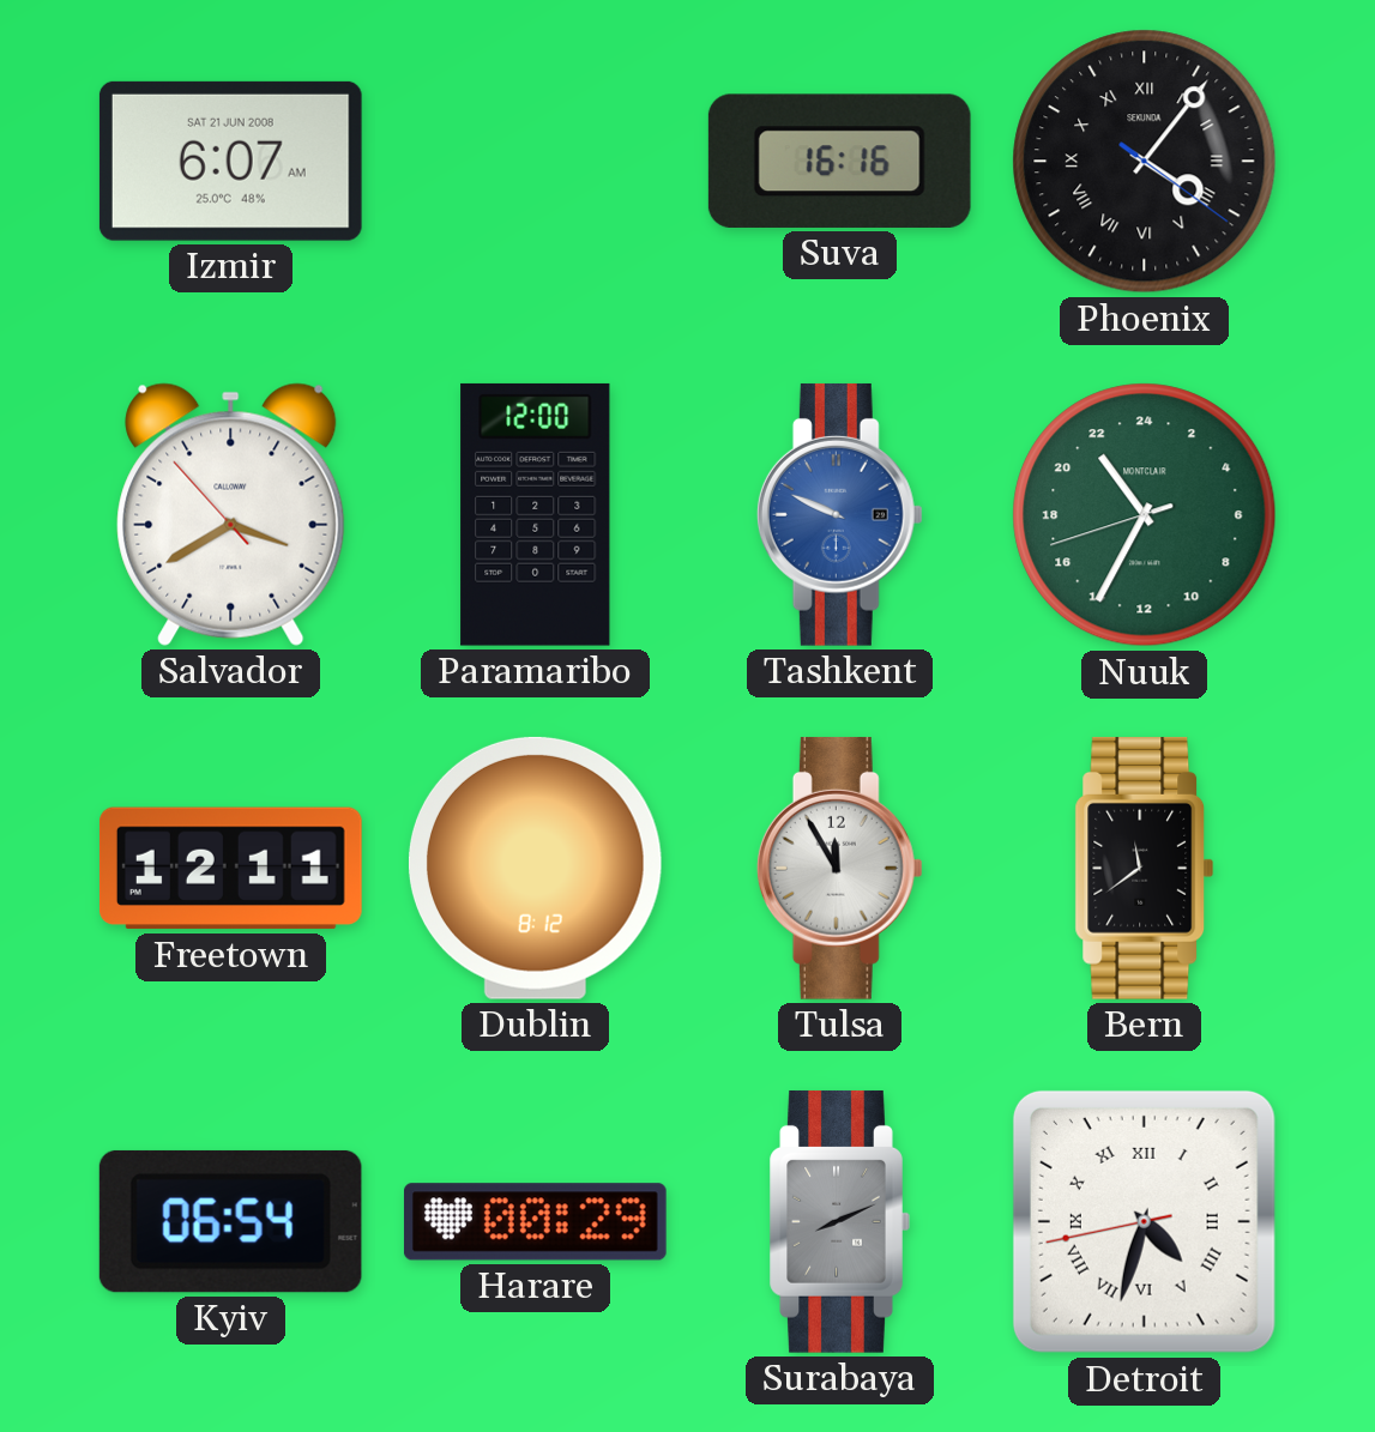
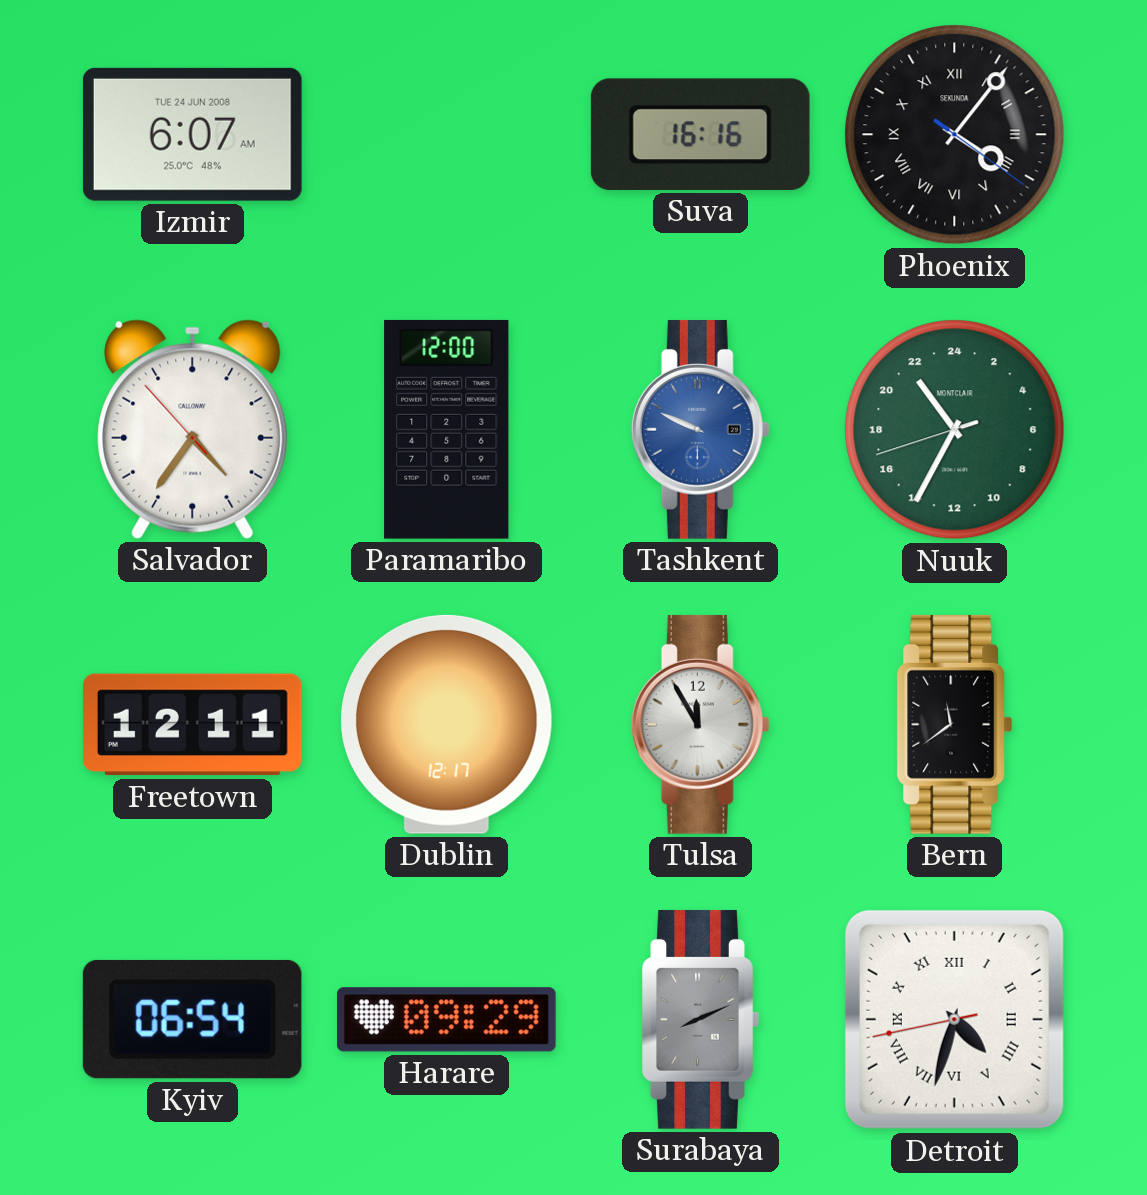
Izmir date: SAT 21 JUN 2008 -> TUE 24 JUN 2008 (192, 134)
Salvador: 3:39 -> 4:35 (193, 429)
Dublin: 8:12 -> 12:17 (446, 724)
Harare: 00:29 -> 09:29 (446, 1020)
